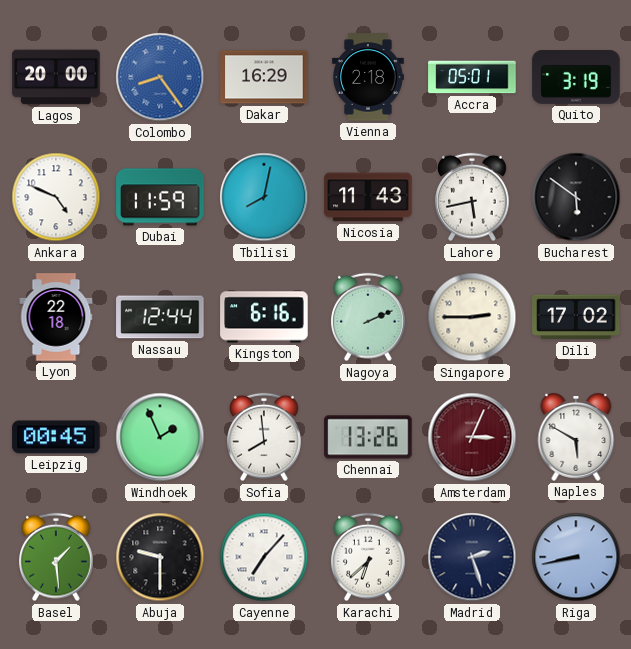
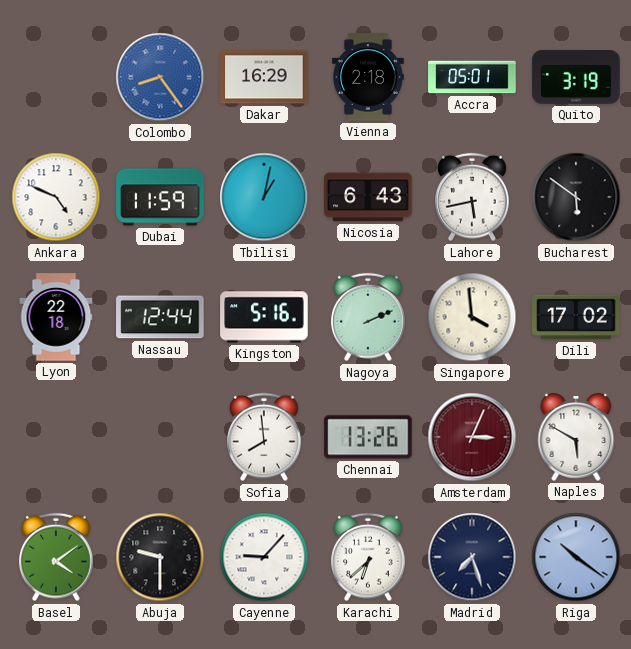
Lagos: 20:00 -> none (56, 77)
Tbilisi: 8:02 -> 1:02 (264, 197)
Nicosia: 11:43 -> 6:43 (368, 197)
Kingston: 6:16 -> 5:16 (264, 317)
Singapore: 2:45 -> 3:59 (472, 317)
Leipzig: 00:45 -> none (56, 437)
Windhoek: 1:56 -> none (160, 437)
Basel: 1:29 -> 4:09 (56, 557)
Cayenne: 7:07 -> 9:07 (264, 557)
Madrid: 2:27 -> 7:27 (472, 557)
Riga: 8:43 -> 10:21 (576, 557)
